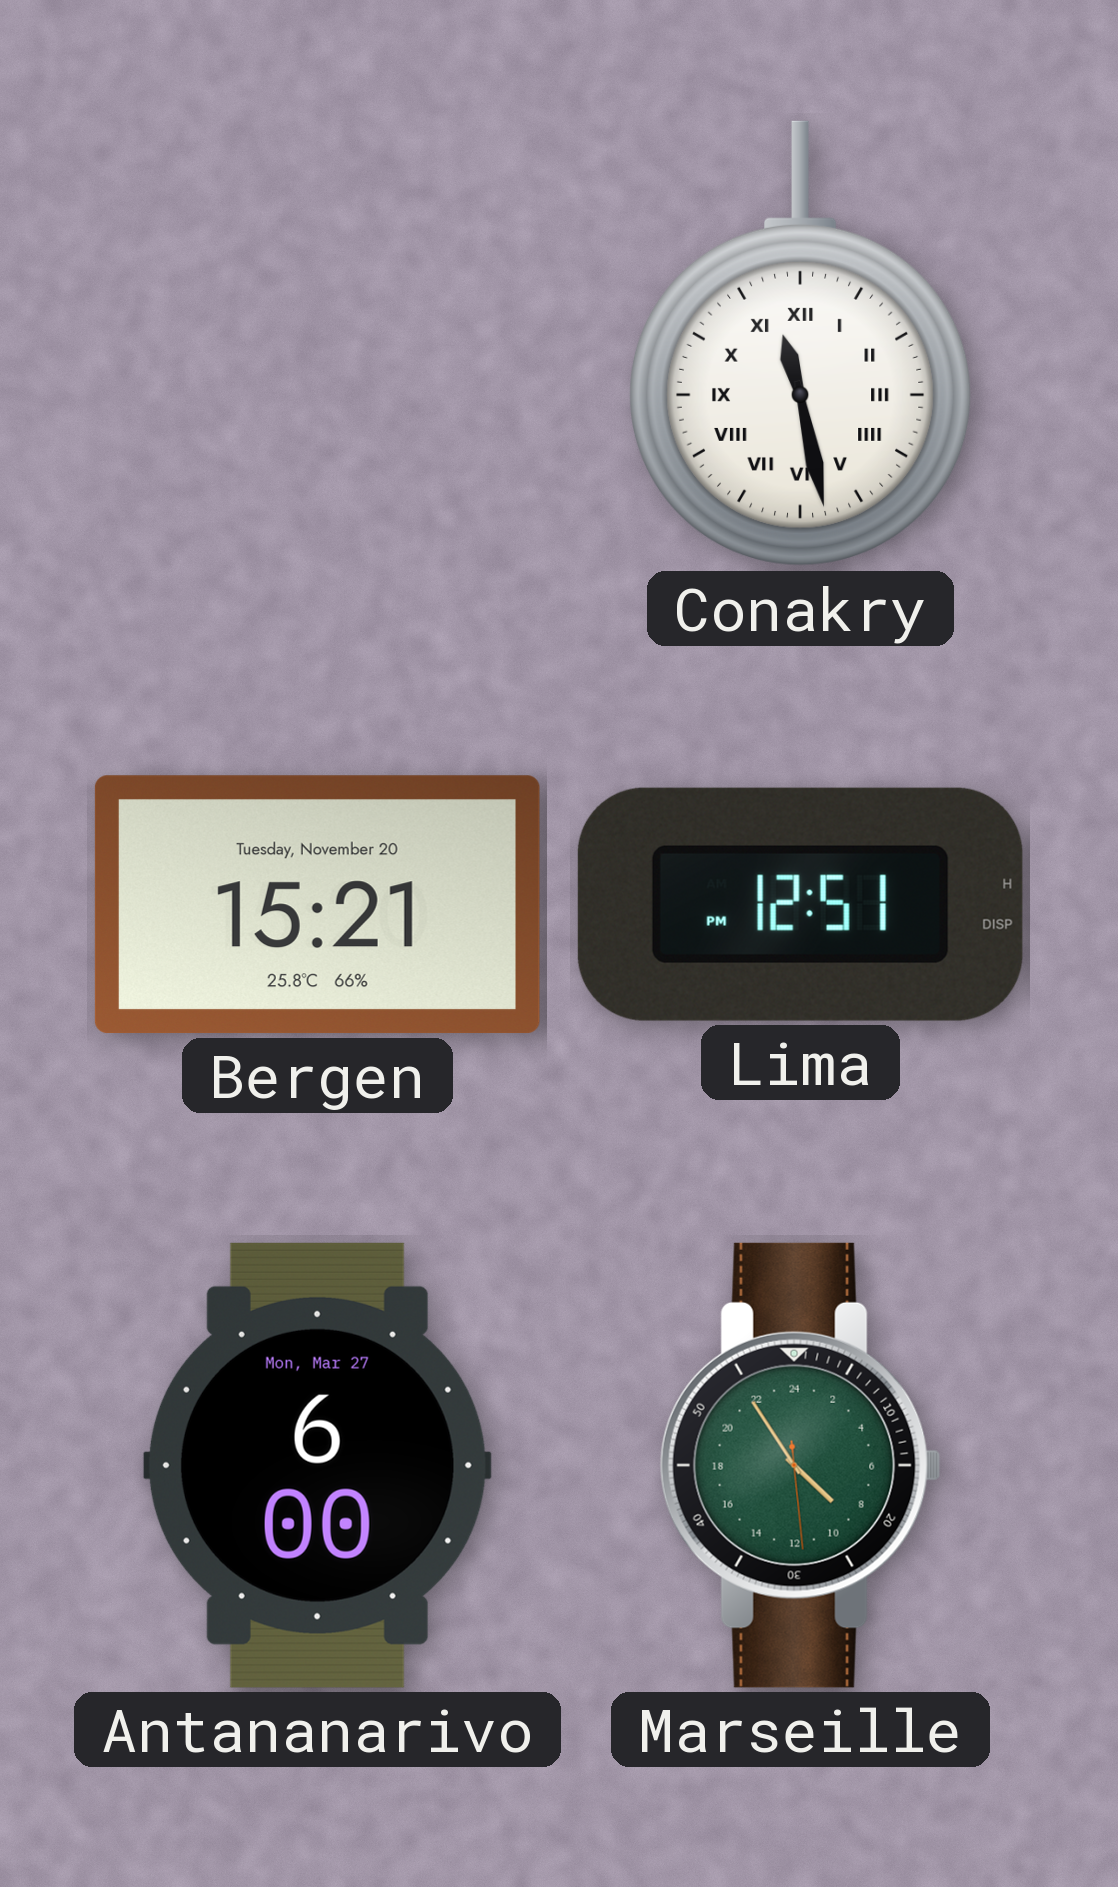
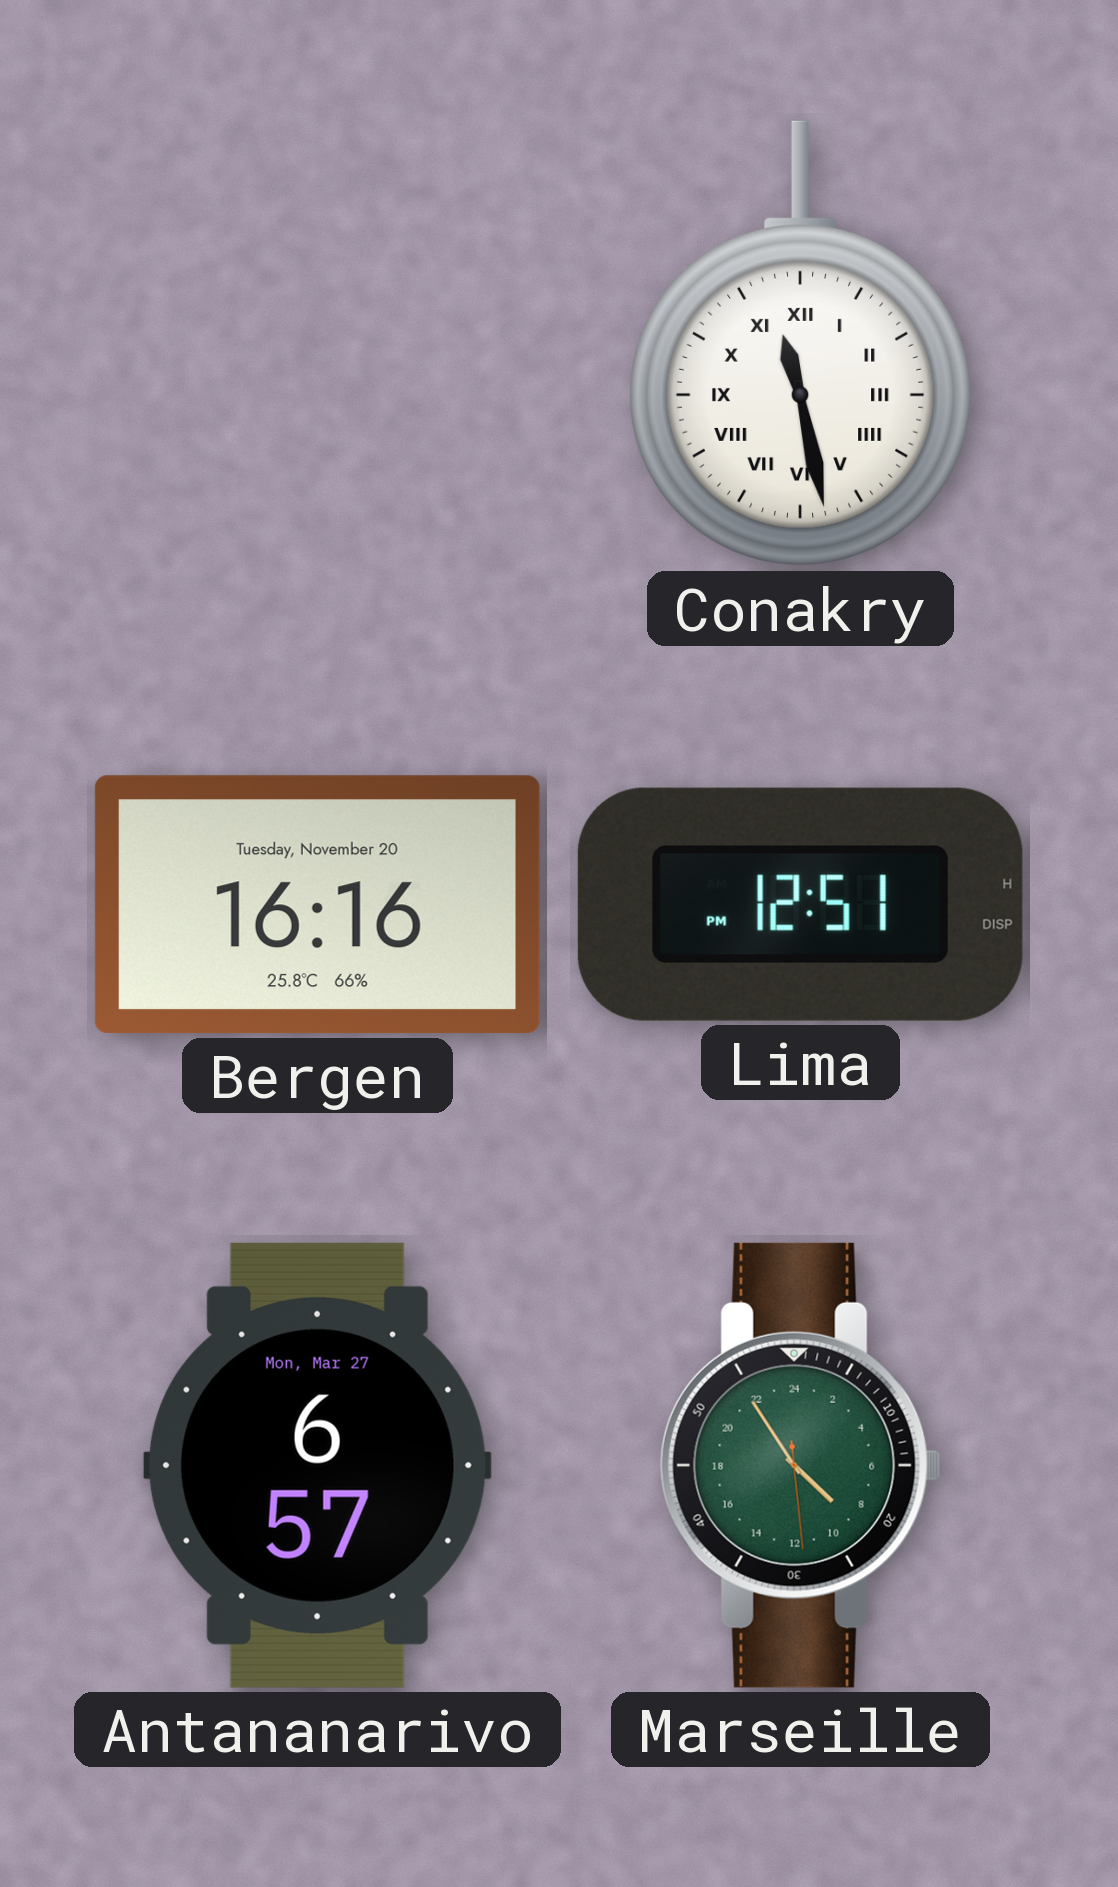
Bergen: 15:21 -> 16:16 (317, 905)
Antananarivo: 6:00 -> 6:57 (317, 1465)
